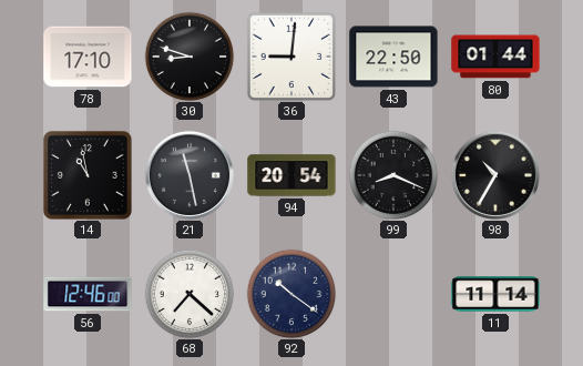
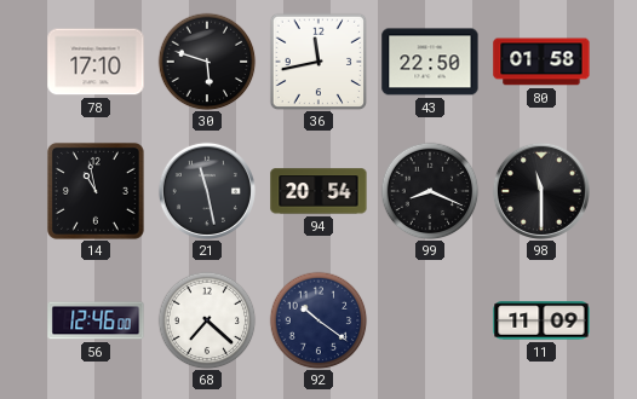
30: 8:48 -> 5:48 (207, 62)
36: 9:01 -> 11:43 (318, 62)
80: 01:44 -> 01:58 (541, 62)
98: 10:35 -> 11:30 (541, 191)
11: 11:14 -> 11:09 (541, 320)
